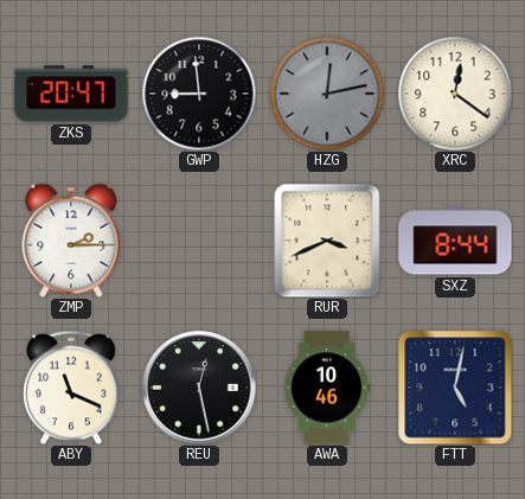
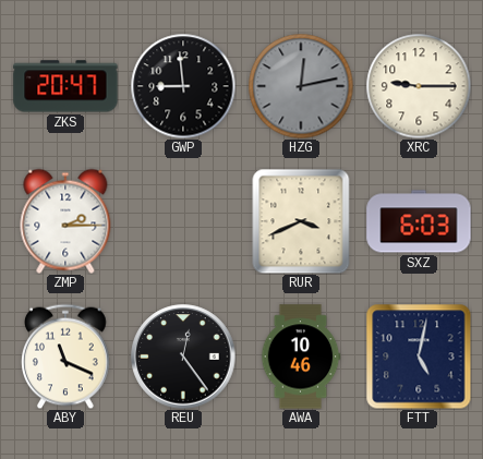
XRC: 12:21 -> 9:15 (419, 86)
SXZ: 8:44 -> 6:03 (419, 221)
REU: 12:28 -> 12:24 (183, 357)
